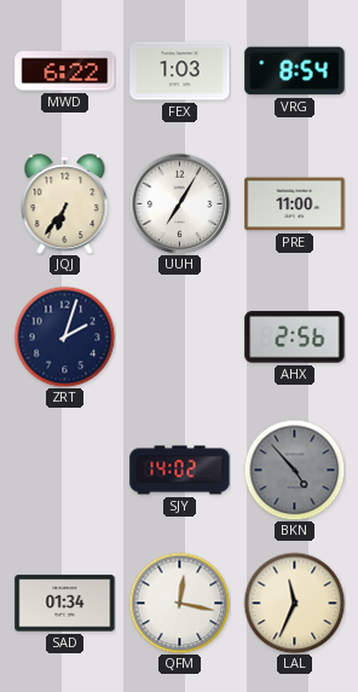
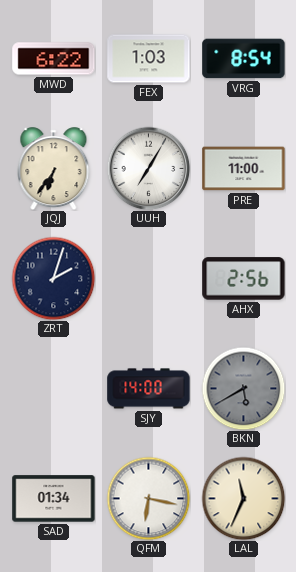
SJY: 14:02 -> 14:00 (149, 389)
BKN: 4:53 -> 5:40 (243, 388)
QFM: 12:17 -> 6:17 (148, 498)
